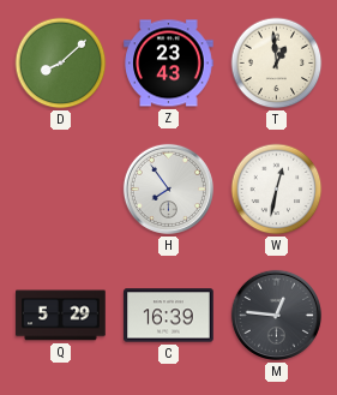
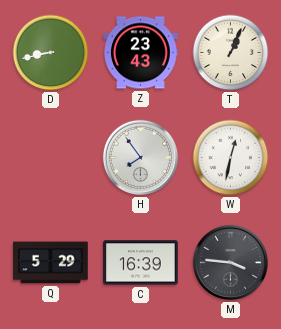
D: 8:08 -> 8:43 (51, 53)
T: 12:59 -> 1:04 (231, 53)
M: 12:46 -> 3:46 (230, 262)
